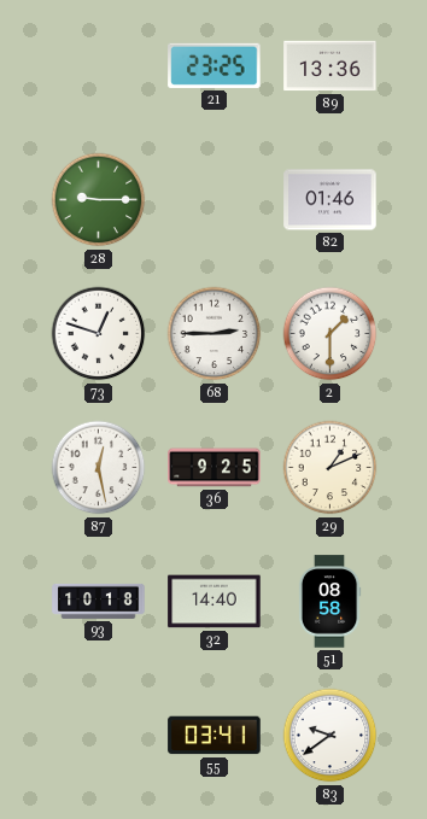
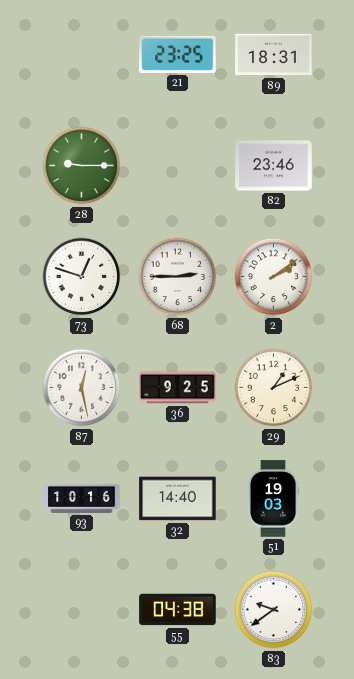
89: 13:36 -> 18:31 (274, 55)
82: 01:46 -> 23:46 (274, 166)
2: 1:30 -> 2:09 (274, 277)
93: 10:18 -> 10:16 (82, 498)
51: 08:58 -> 19:03 (273, 499)
55: 03:41 -> 04:38 (178, 610)
